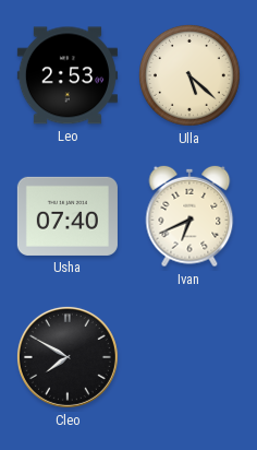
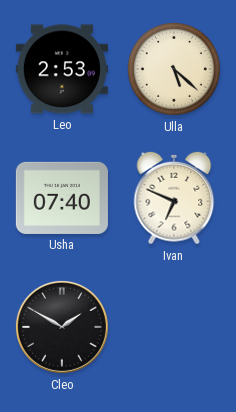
Ivan: 6:41 -> 6:49 (174, 198)
Cleo: 7:50 -> 1:50 (62, 327)
